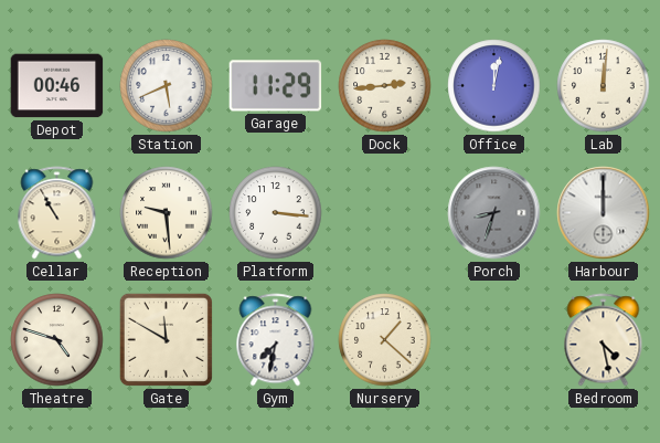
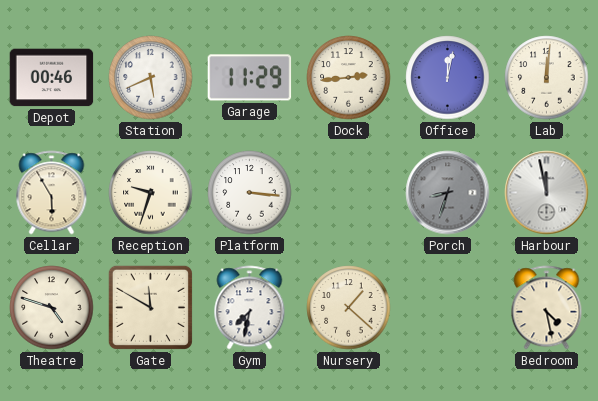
Cellar: 10:55 -> 5:55 (52, 193)
Reception: 9:29 -> 9:33 (151, 193)
Harbour: 12:00 -> 11:58 (547, 193)
